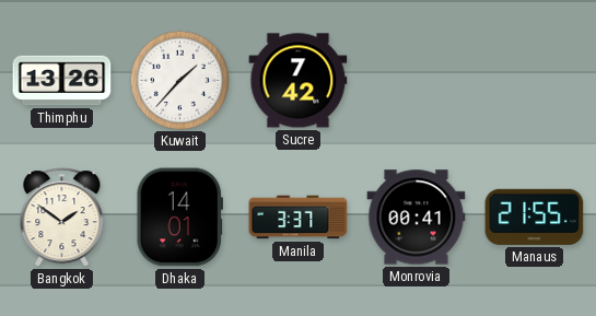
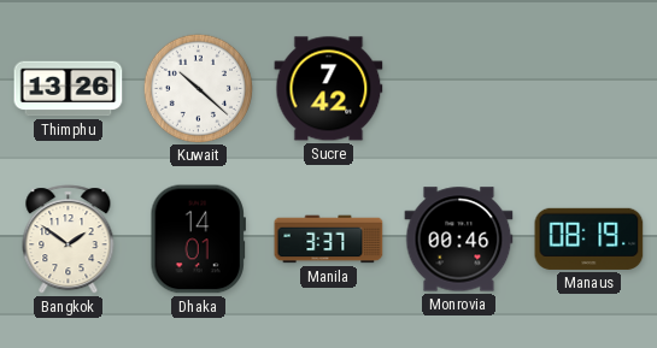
Kuwait: 1:37 -> 10:22 (198, 88)
Monrovia: 00:41 -> 00:46 (459, 240)
Manaus: 21:55 -> 08:19 (589, 238)
